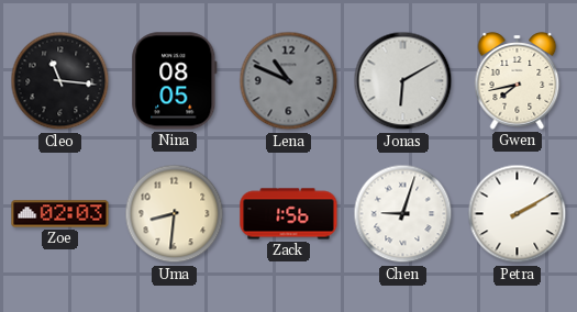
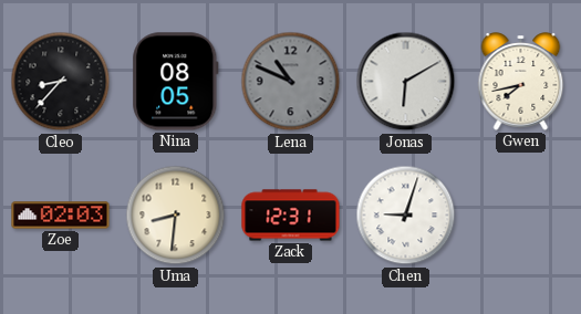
Cleo: 11:16 -> 8:37 (61, 82)
Zack: 1:56 -> 12:31 (291, 216)
Petra: 2:10 -> none (518, 214)
